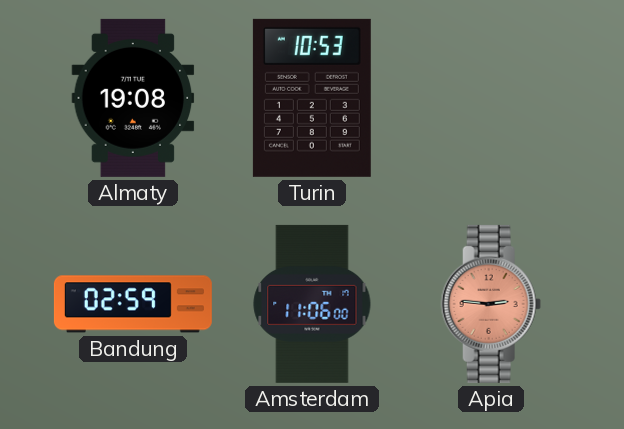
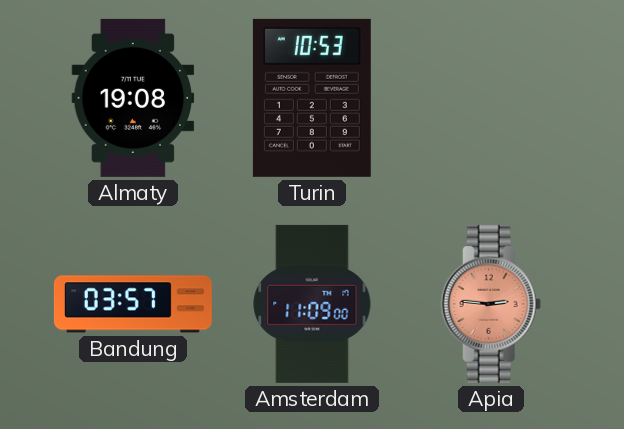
Bandung: 02:59 -> 03:57 (133, 304)
Amsterdam: 11:06 -> 11:09 (312, 304)
